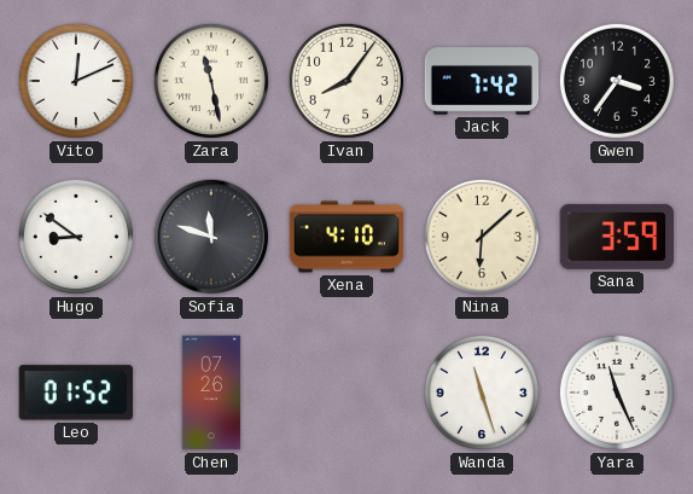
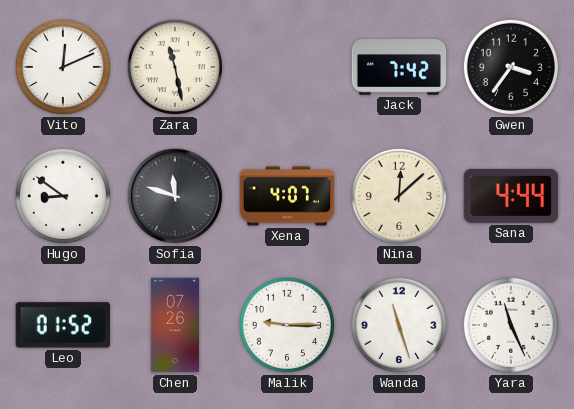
Ivan: 8:06 -> none (346, 81)
Xena: 4:10 -> 4:07 (287, 196)
Nina: 6:08 -> 12:08 (399, 196)
Sana: 3:59 -> 4:44 (510, 196)
Malik: none -> 9:15 (287, 325)
